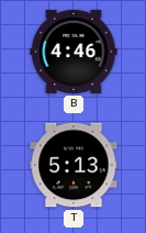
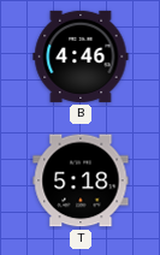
T: 5:13 -> 5:18 (81, 180)
